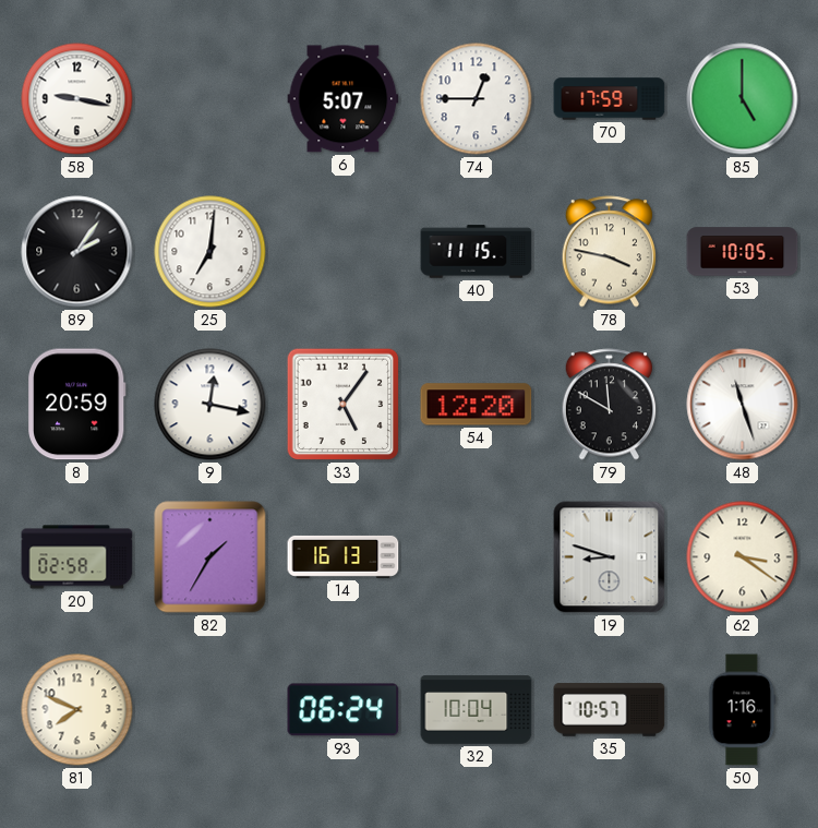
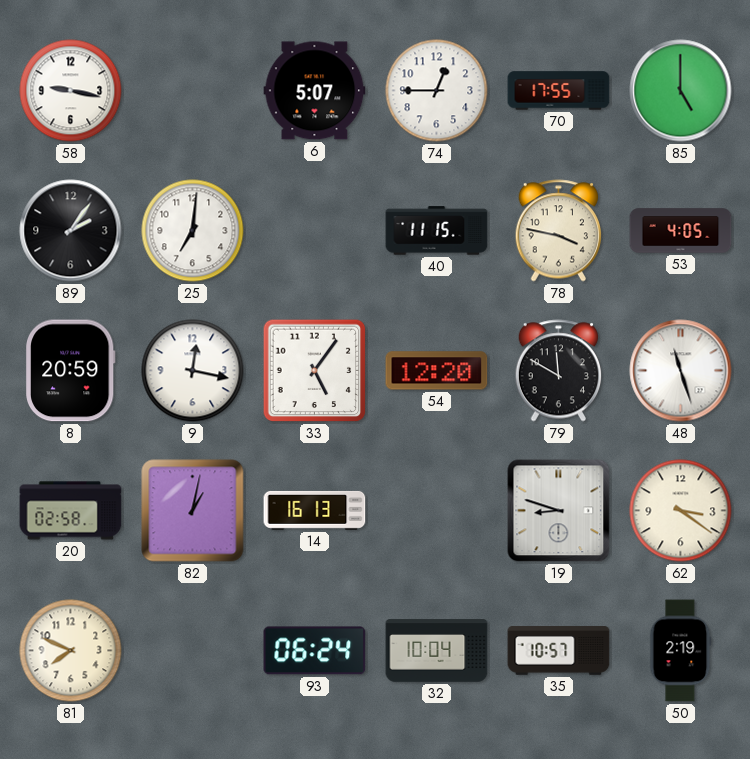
70: 17:59 -> 17:55 (559, 91)
53: 10:05 -> 4:05 (681, 231)
82: 1:35 -> 1:02 (193, 511)
50: 1:16 -> 2:19 (681, 651)
